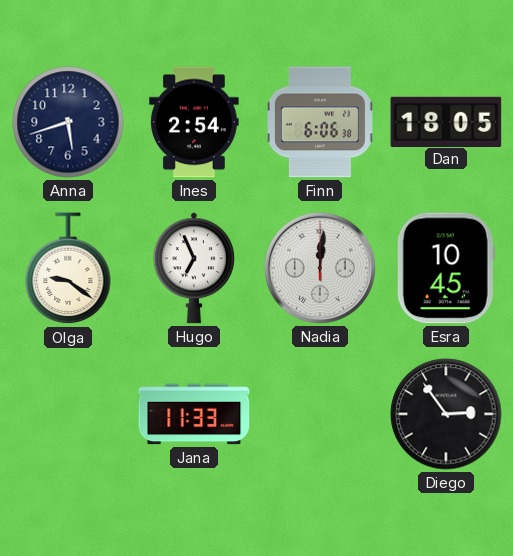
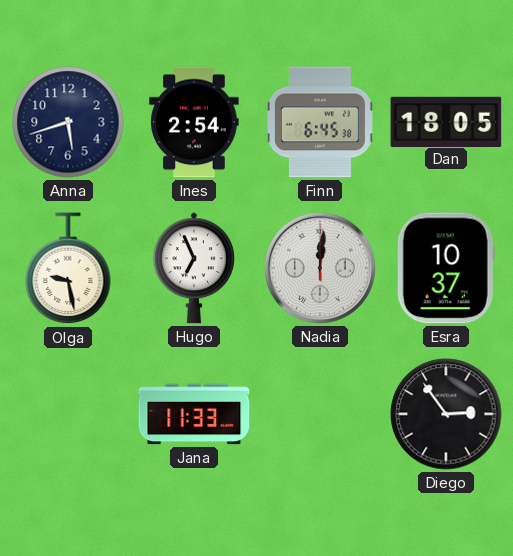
Finn: 6:06 -> 6:45 (320, 122)
Olga: 9:21 -> 9:28 (68, 269)
Esra: 10:45 -> 10:37 (446, 268)
